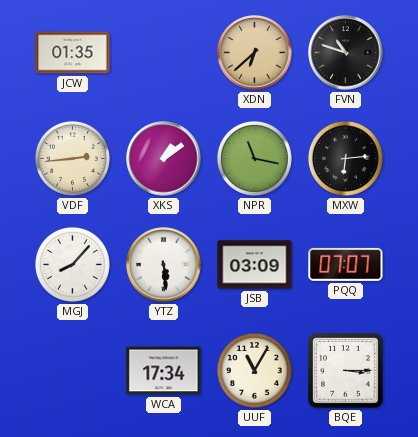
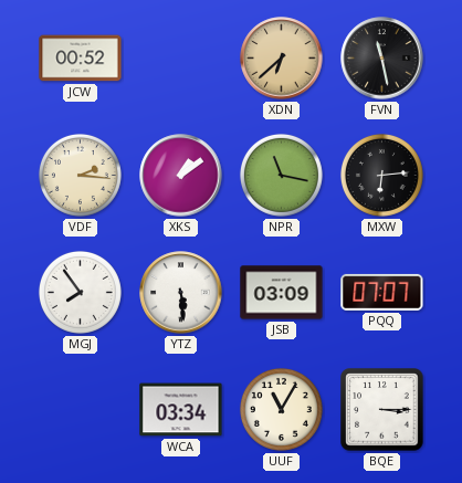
JCW: 01:35 -> 00:52 (81, 59)
FVN: 10:48 -> 11:28 (382, 59)
VDF: 2:44 -> 2:16 (80, 175)
MGJ: 8:07 -> 7:54 (80, 292)
WCA: 17:34 -> 03:34 (181, 410)
